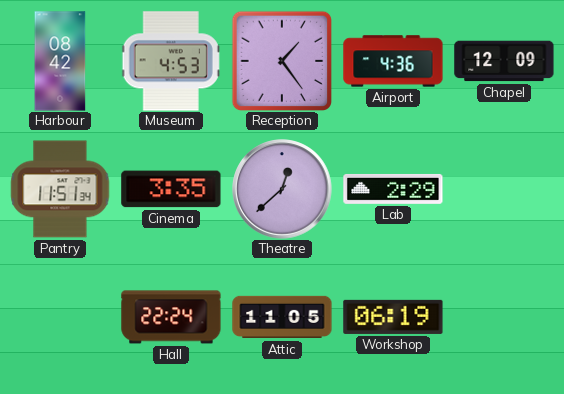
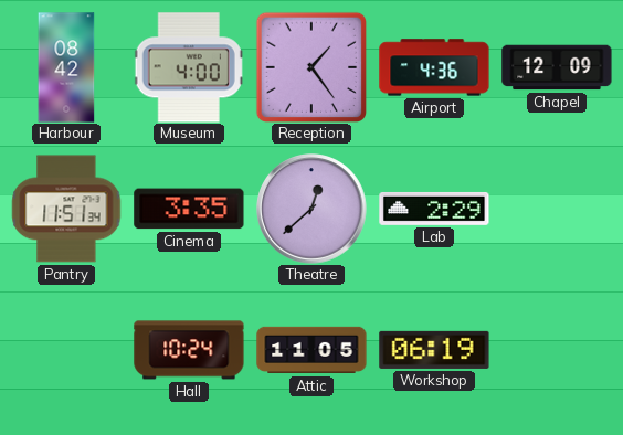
Museum: 4:53 -> 4:00 (189, 67)
Hall: 22:24 -> 10:24 (189, 350)
